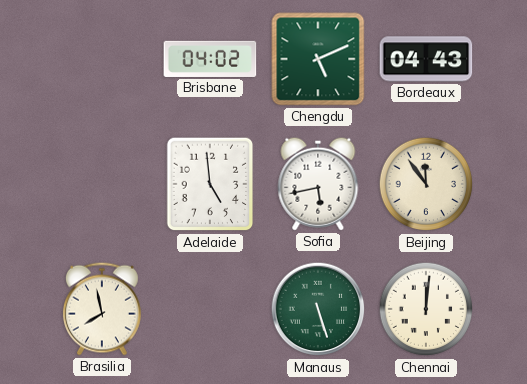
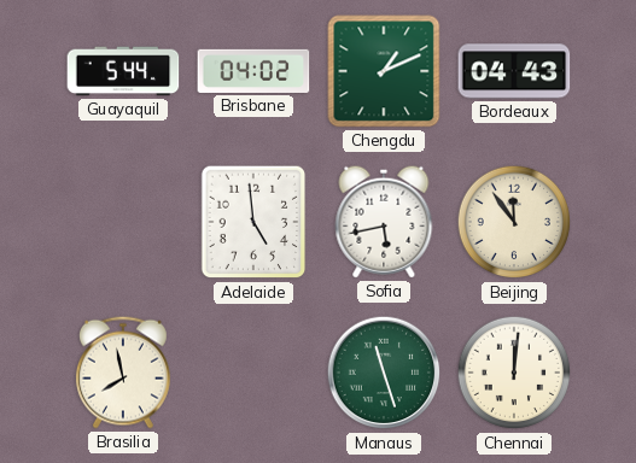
Guayaquil: none -> 5:44 (123, 71)
Chengdu: 5:11 -> 1:11 (384, 71)
Manaus: 5:27 -> 11:27 (384, 373)
